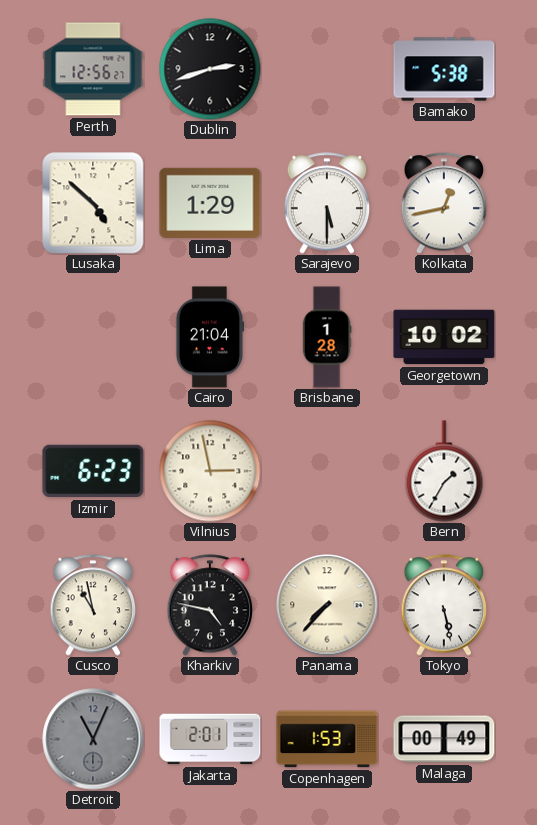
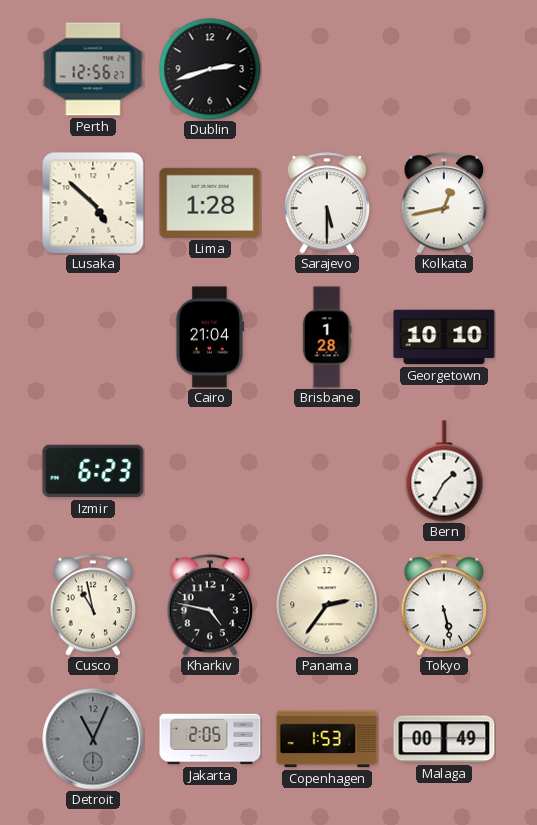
Bamako: 5:38 -> none (444, 69)
Lima: 1:29 -> 1:28 (210, 203)
Georgetown: 10:02 -> 10:10 (444, 337)
Vilnius: 2:58 -> none (210, 471)
Panama: 7:37 -> 2:36 (327, 605)
Jakarta: 2:01 -> 2:05 (210, 739)
